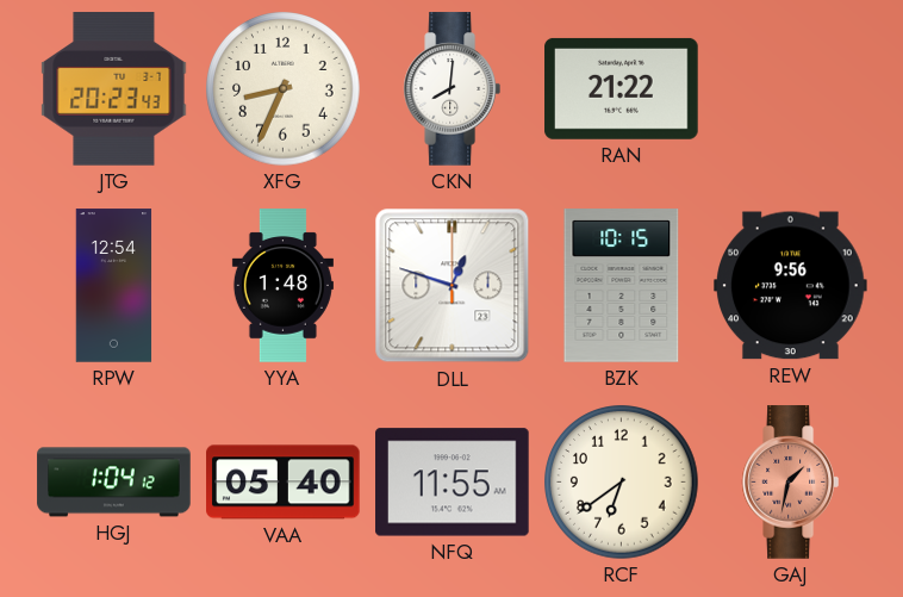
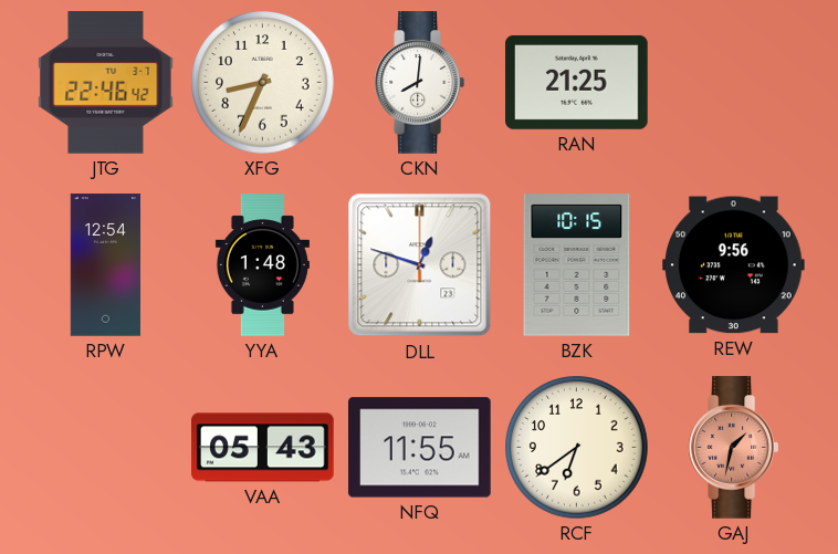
JTG: 20:23 -> 22:46 (106, 83)
RAN: 21:22 -> 21:25 (577, 82)
HGJ: 1:04 -> none (114, 483)
VAA: 05:40 -> 05:43 (263, 448)
